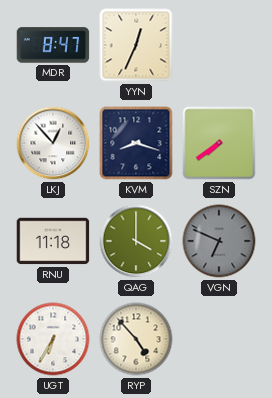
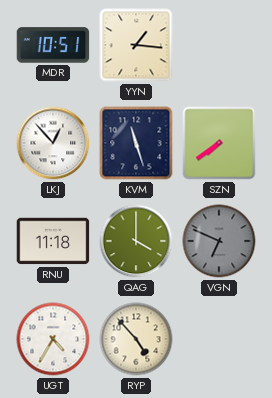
MDR: 8:47 -> 10:51 (53, 45)
YYN: 12:34 -> 1:16 (136, 45)
KVM: 8:18 -> 11:27 (136, 143)
UGT: 6:35 -> 4:35 (53, 339)
